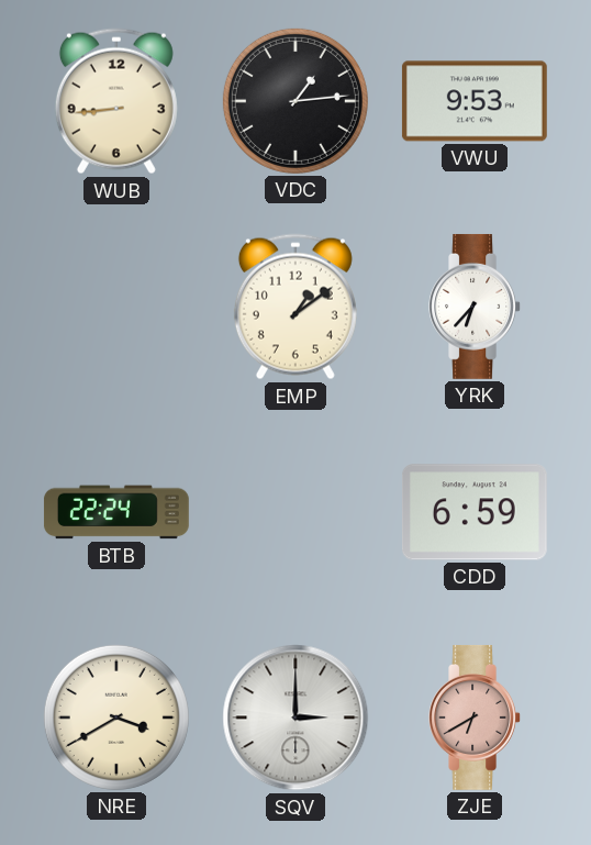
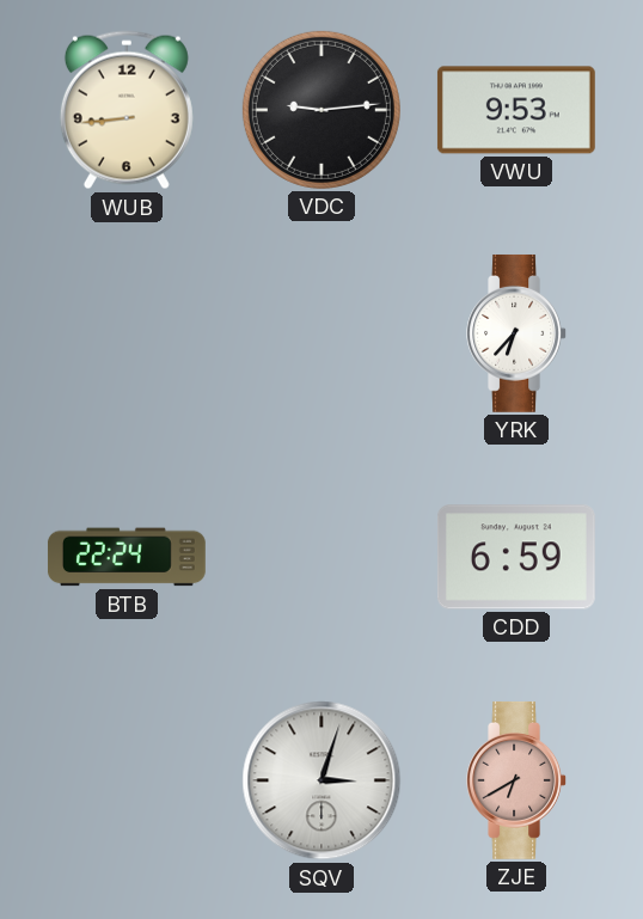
VDC: 1:14 -> 9:14 (321, 110)
EMP: 1:09 -> none (295, 307)
NRE: 3:40 -> none (116, 718)
SQV: 3:00 -> 3:03 (321, 780)
